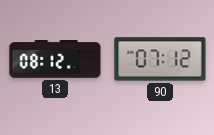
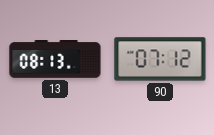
13: 08:12 -> 08:13 (55, 60)
